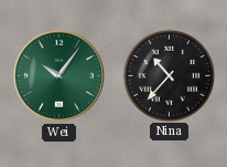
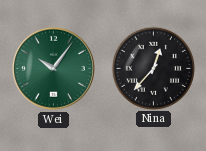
Nina: 10:37 -> 12:37 (153, 68)
